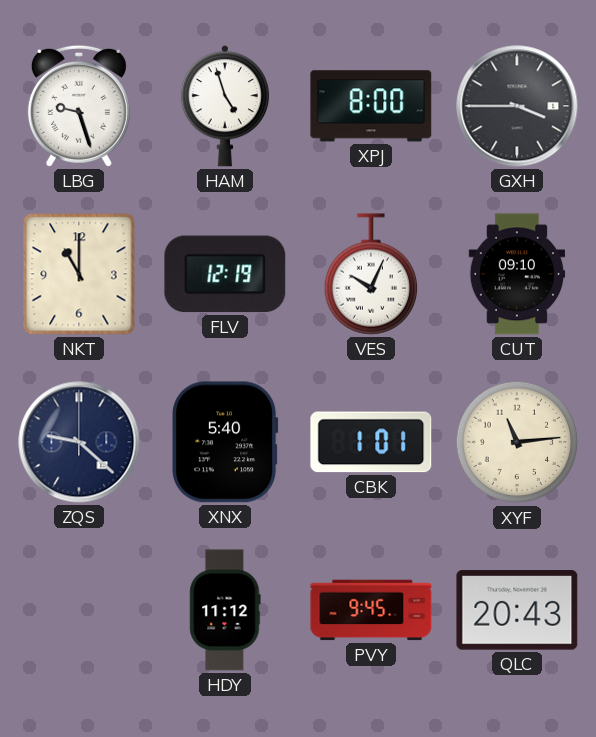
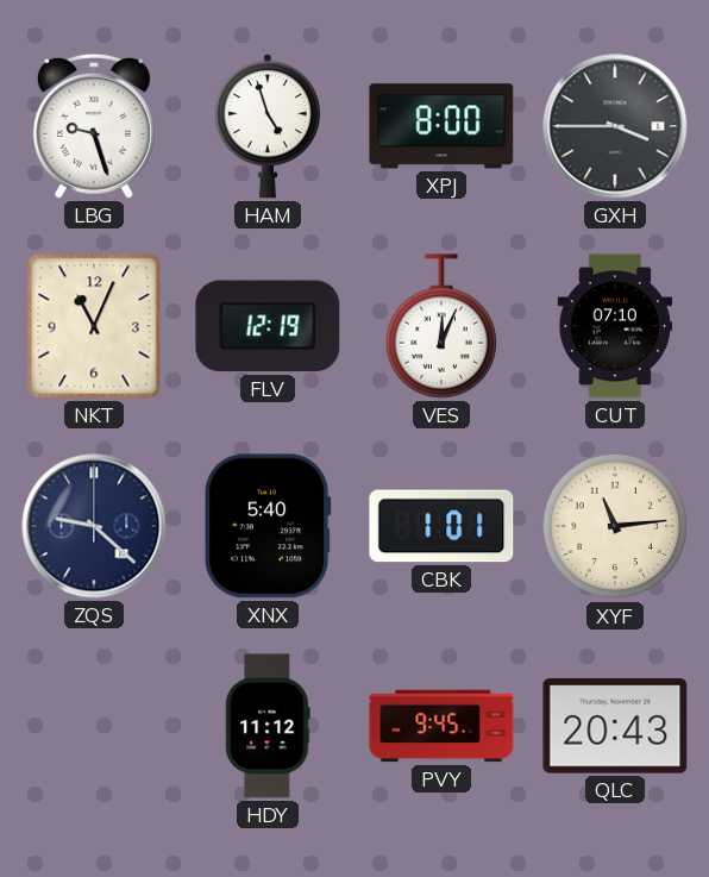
NKT: 11:00 -> 11:04 (94, 326)
VES: 10:04 -> 12:04 (440, 326)
CUT: 09:10 -> 07:10 (615, 326)
